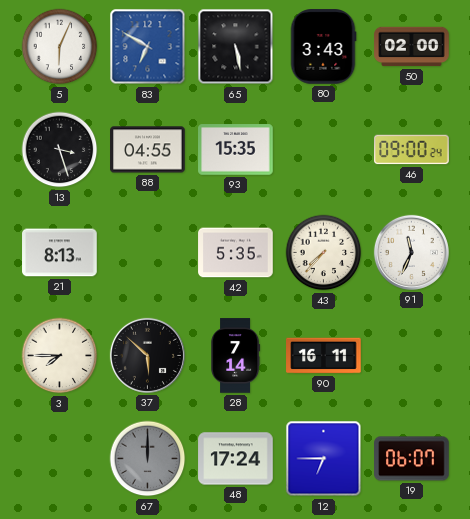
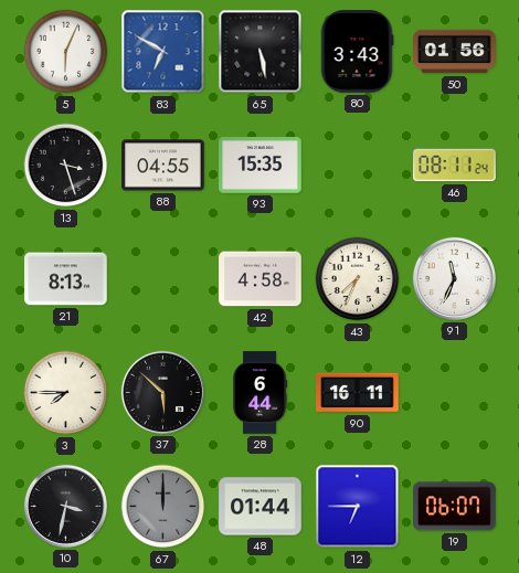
50: 02:00 -> 01:56 (455, 52)
46: 09:00 -> 08:11 (455, 166)
42: 5:35 -> 4:58 (261, 279)
43: 7:37 -> 7:34 (358, 279)
28: 7:14 -> 6:44 (261, 393)
10: none -> 3:32 (65, 506)
48: 17:24 -> 01:44 (261, 507)
